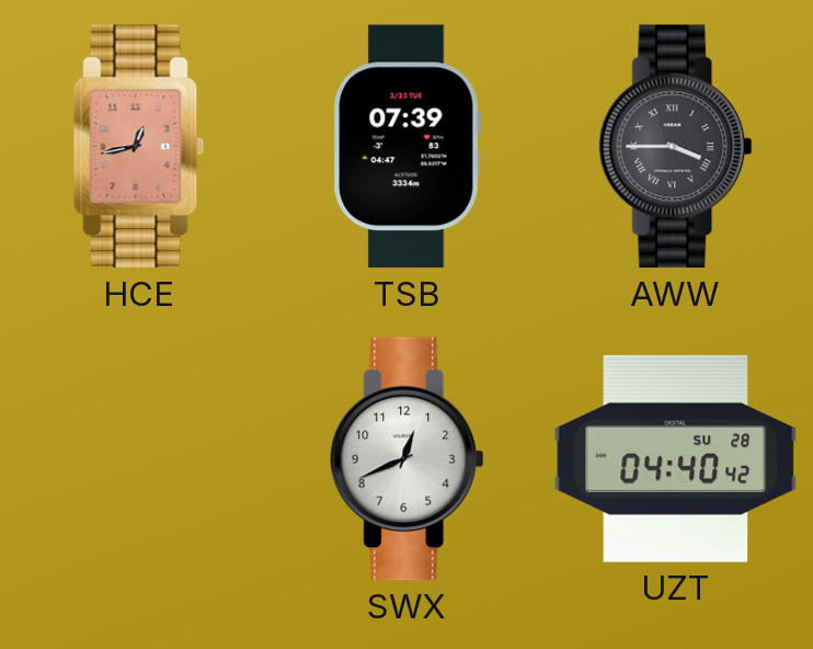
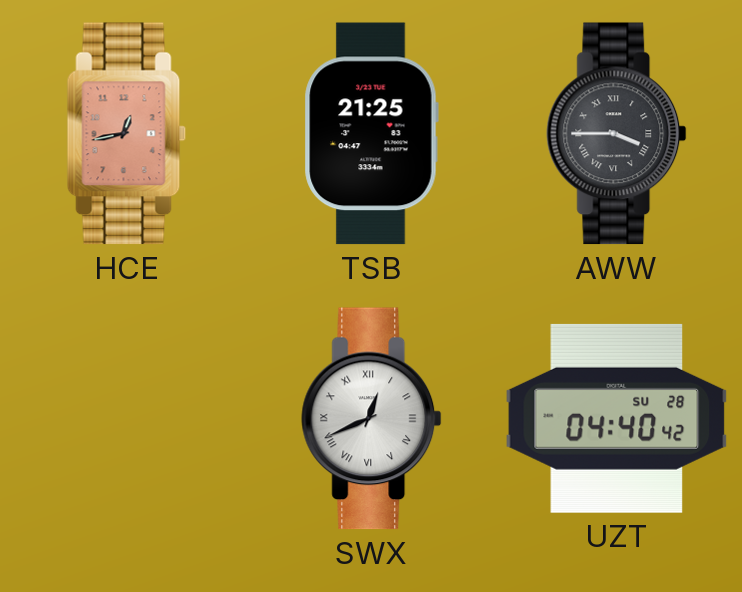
TSB: 07:39 -> 21:25 (371, 134)
SWX numerals: Arabic -> Roman (372, 419)
